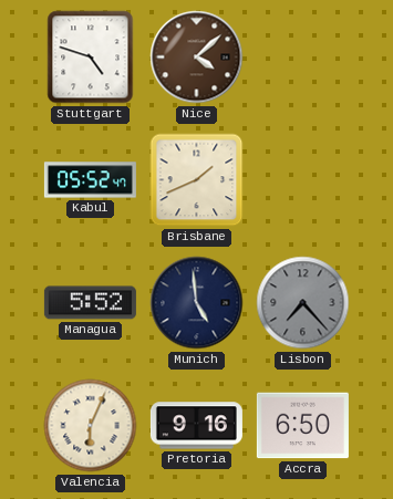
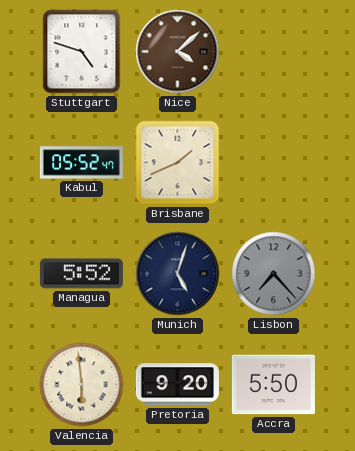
Munich: 4:59 -> 5:03 (178, 274)
Valencia: 6:04 -> 5:59 (82, 385)
Pretoria: 9:16 -> 9:20 (177, 385)
Accra: 6:50 -> 5:50 (273, 385)
